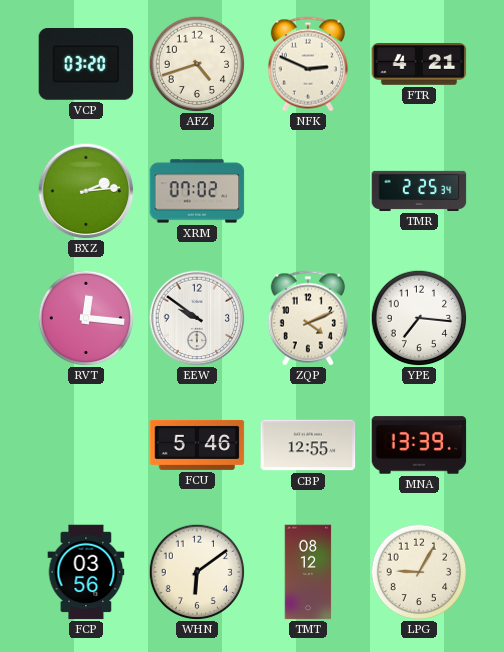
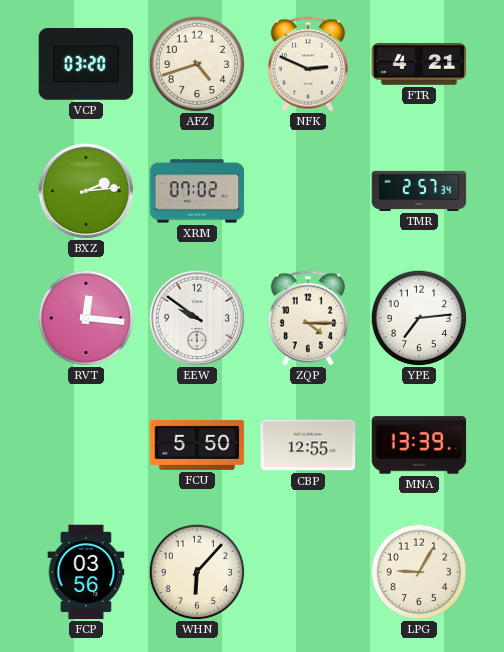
TMR: 2:25 -> 2:57 (419, 191)
ZQP: 4:11 -> 4:15 (308, 318)
YPE: 7:16 -> 7:14 (419, 318)
FCU: 5:46 -> 5:50 (197, 445)
WHN: 6:09 -> 6:07 (197, 572)
TMT: 08:12 -> none (308, 572)
